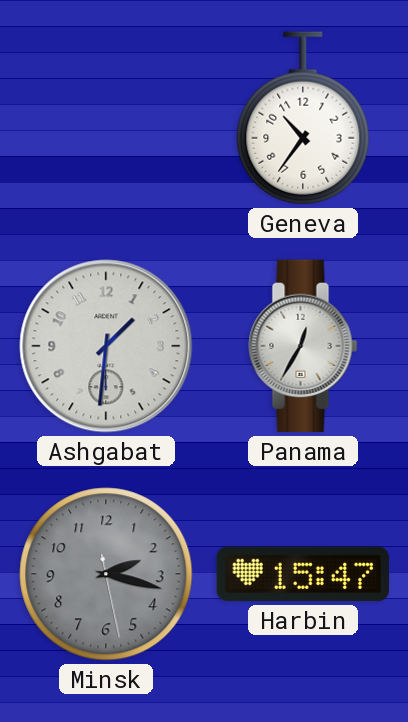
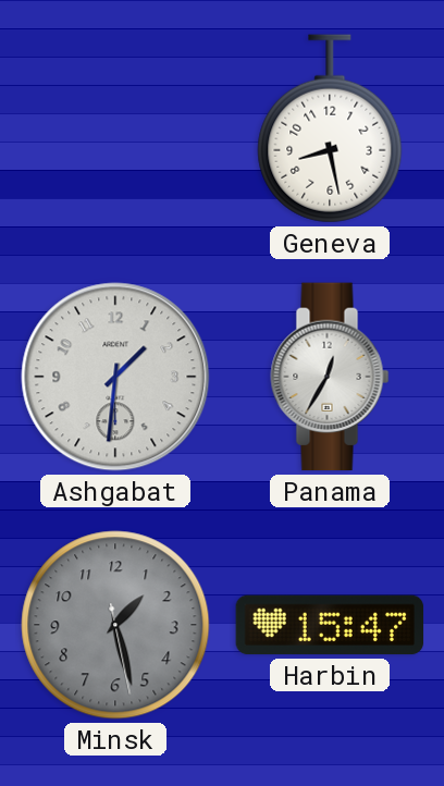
Geneva: 10:36 -> 8:28 (330, 128)
Minsk: 2:17 -> 1:27 (115, 625)
